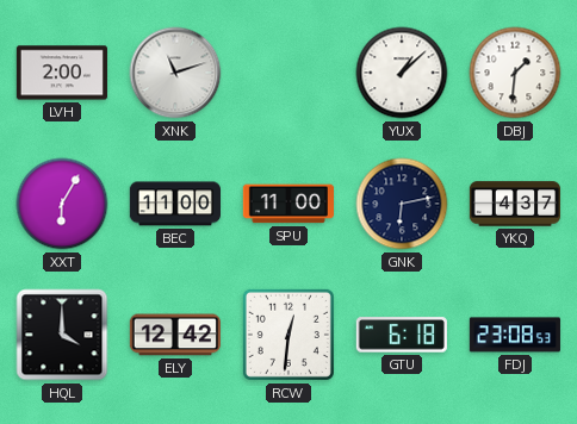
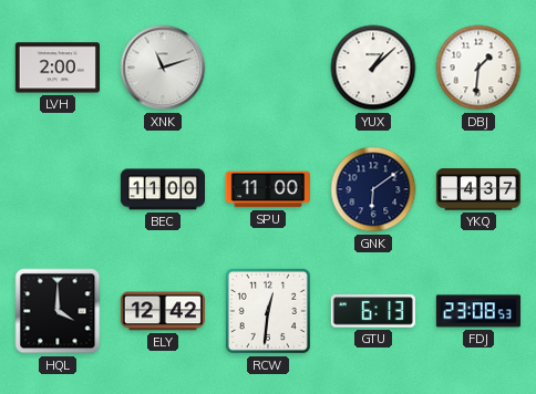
XXT: 6:05 -> none (62, 204)
GNK: 6:13 -> 6:09 (373, 189)
GTU: 6:18 -> 6:13 (373, 311)
